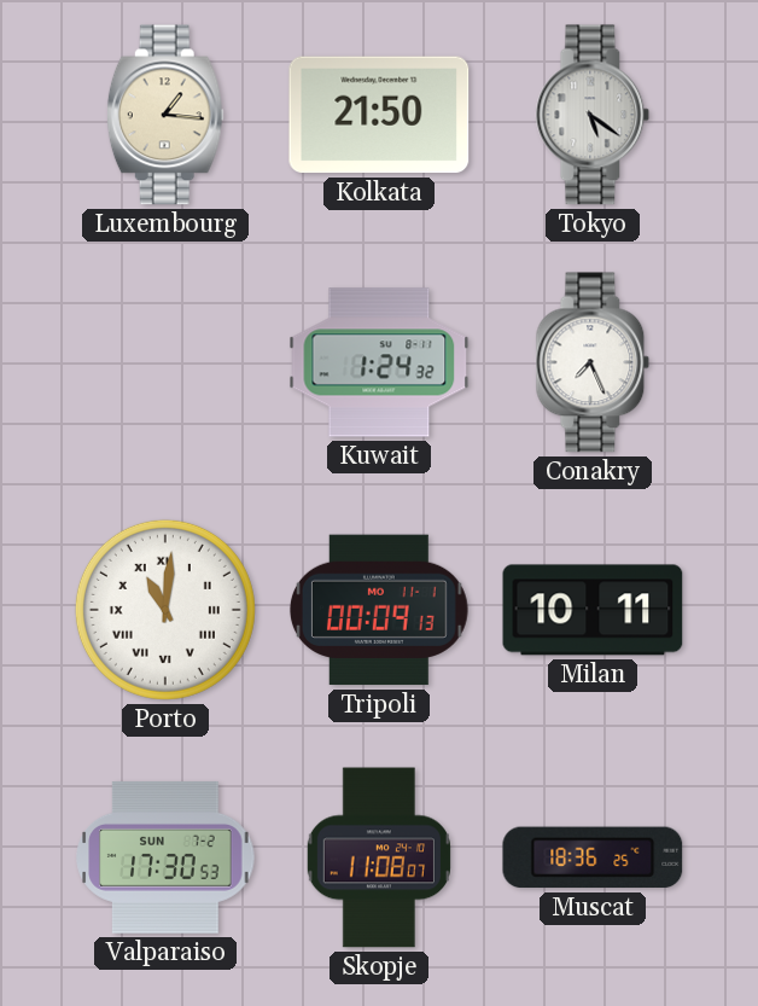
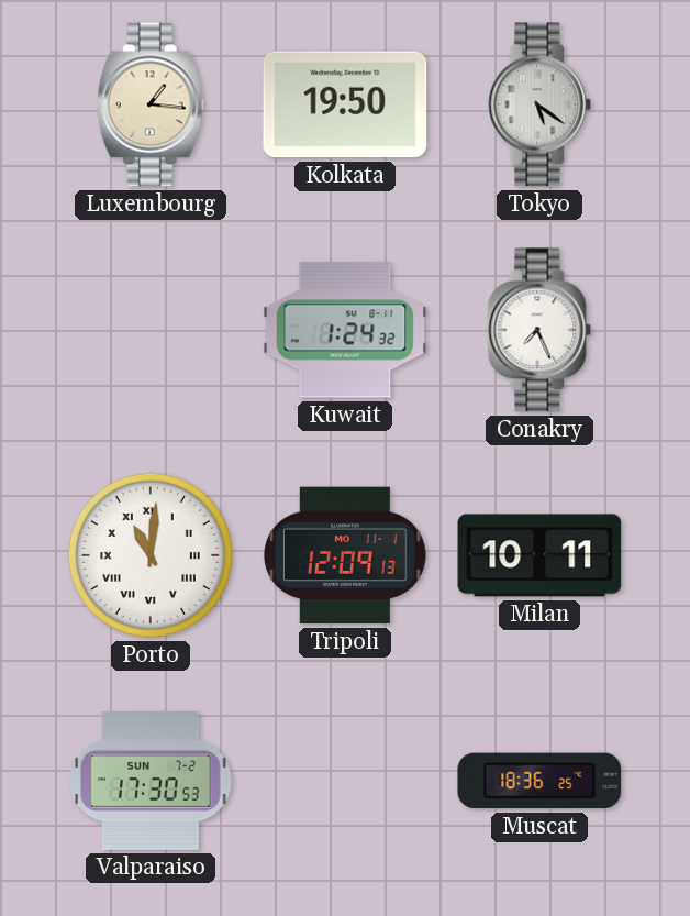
Kolkata: 21:50 -> 19:50 (345, 104)
Tripoli: 00:09 -> 12:09 (345, 555)
Skopje: 11:08 -> none (379, 857)
